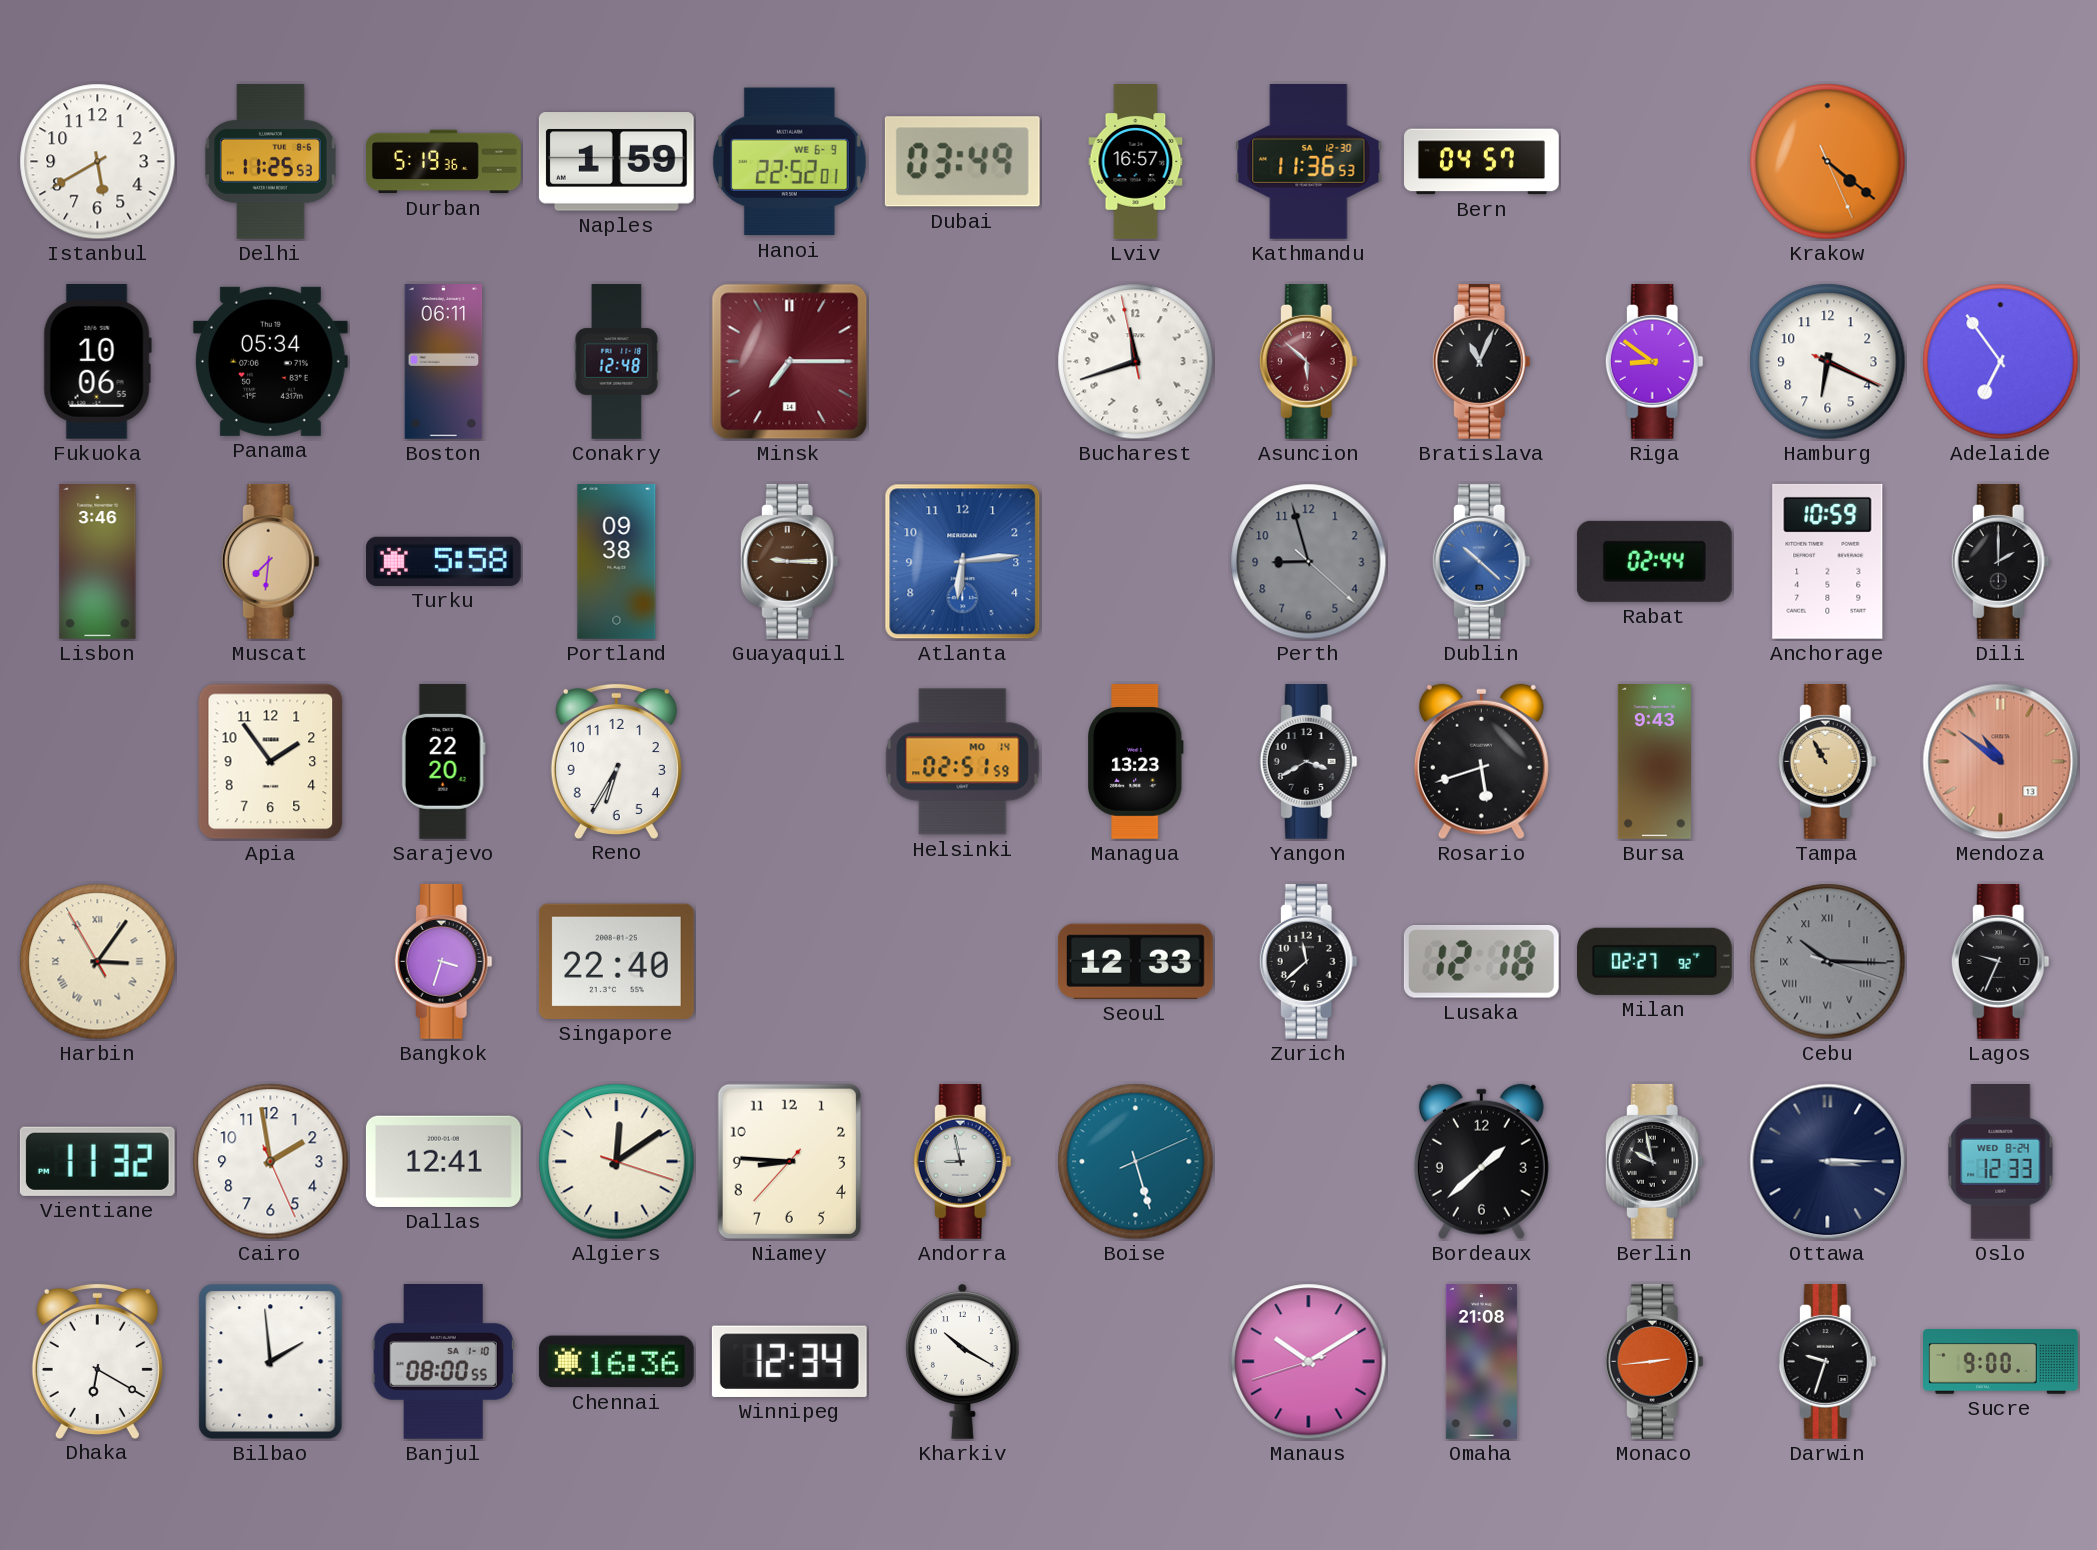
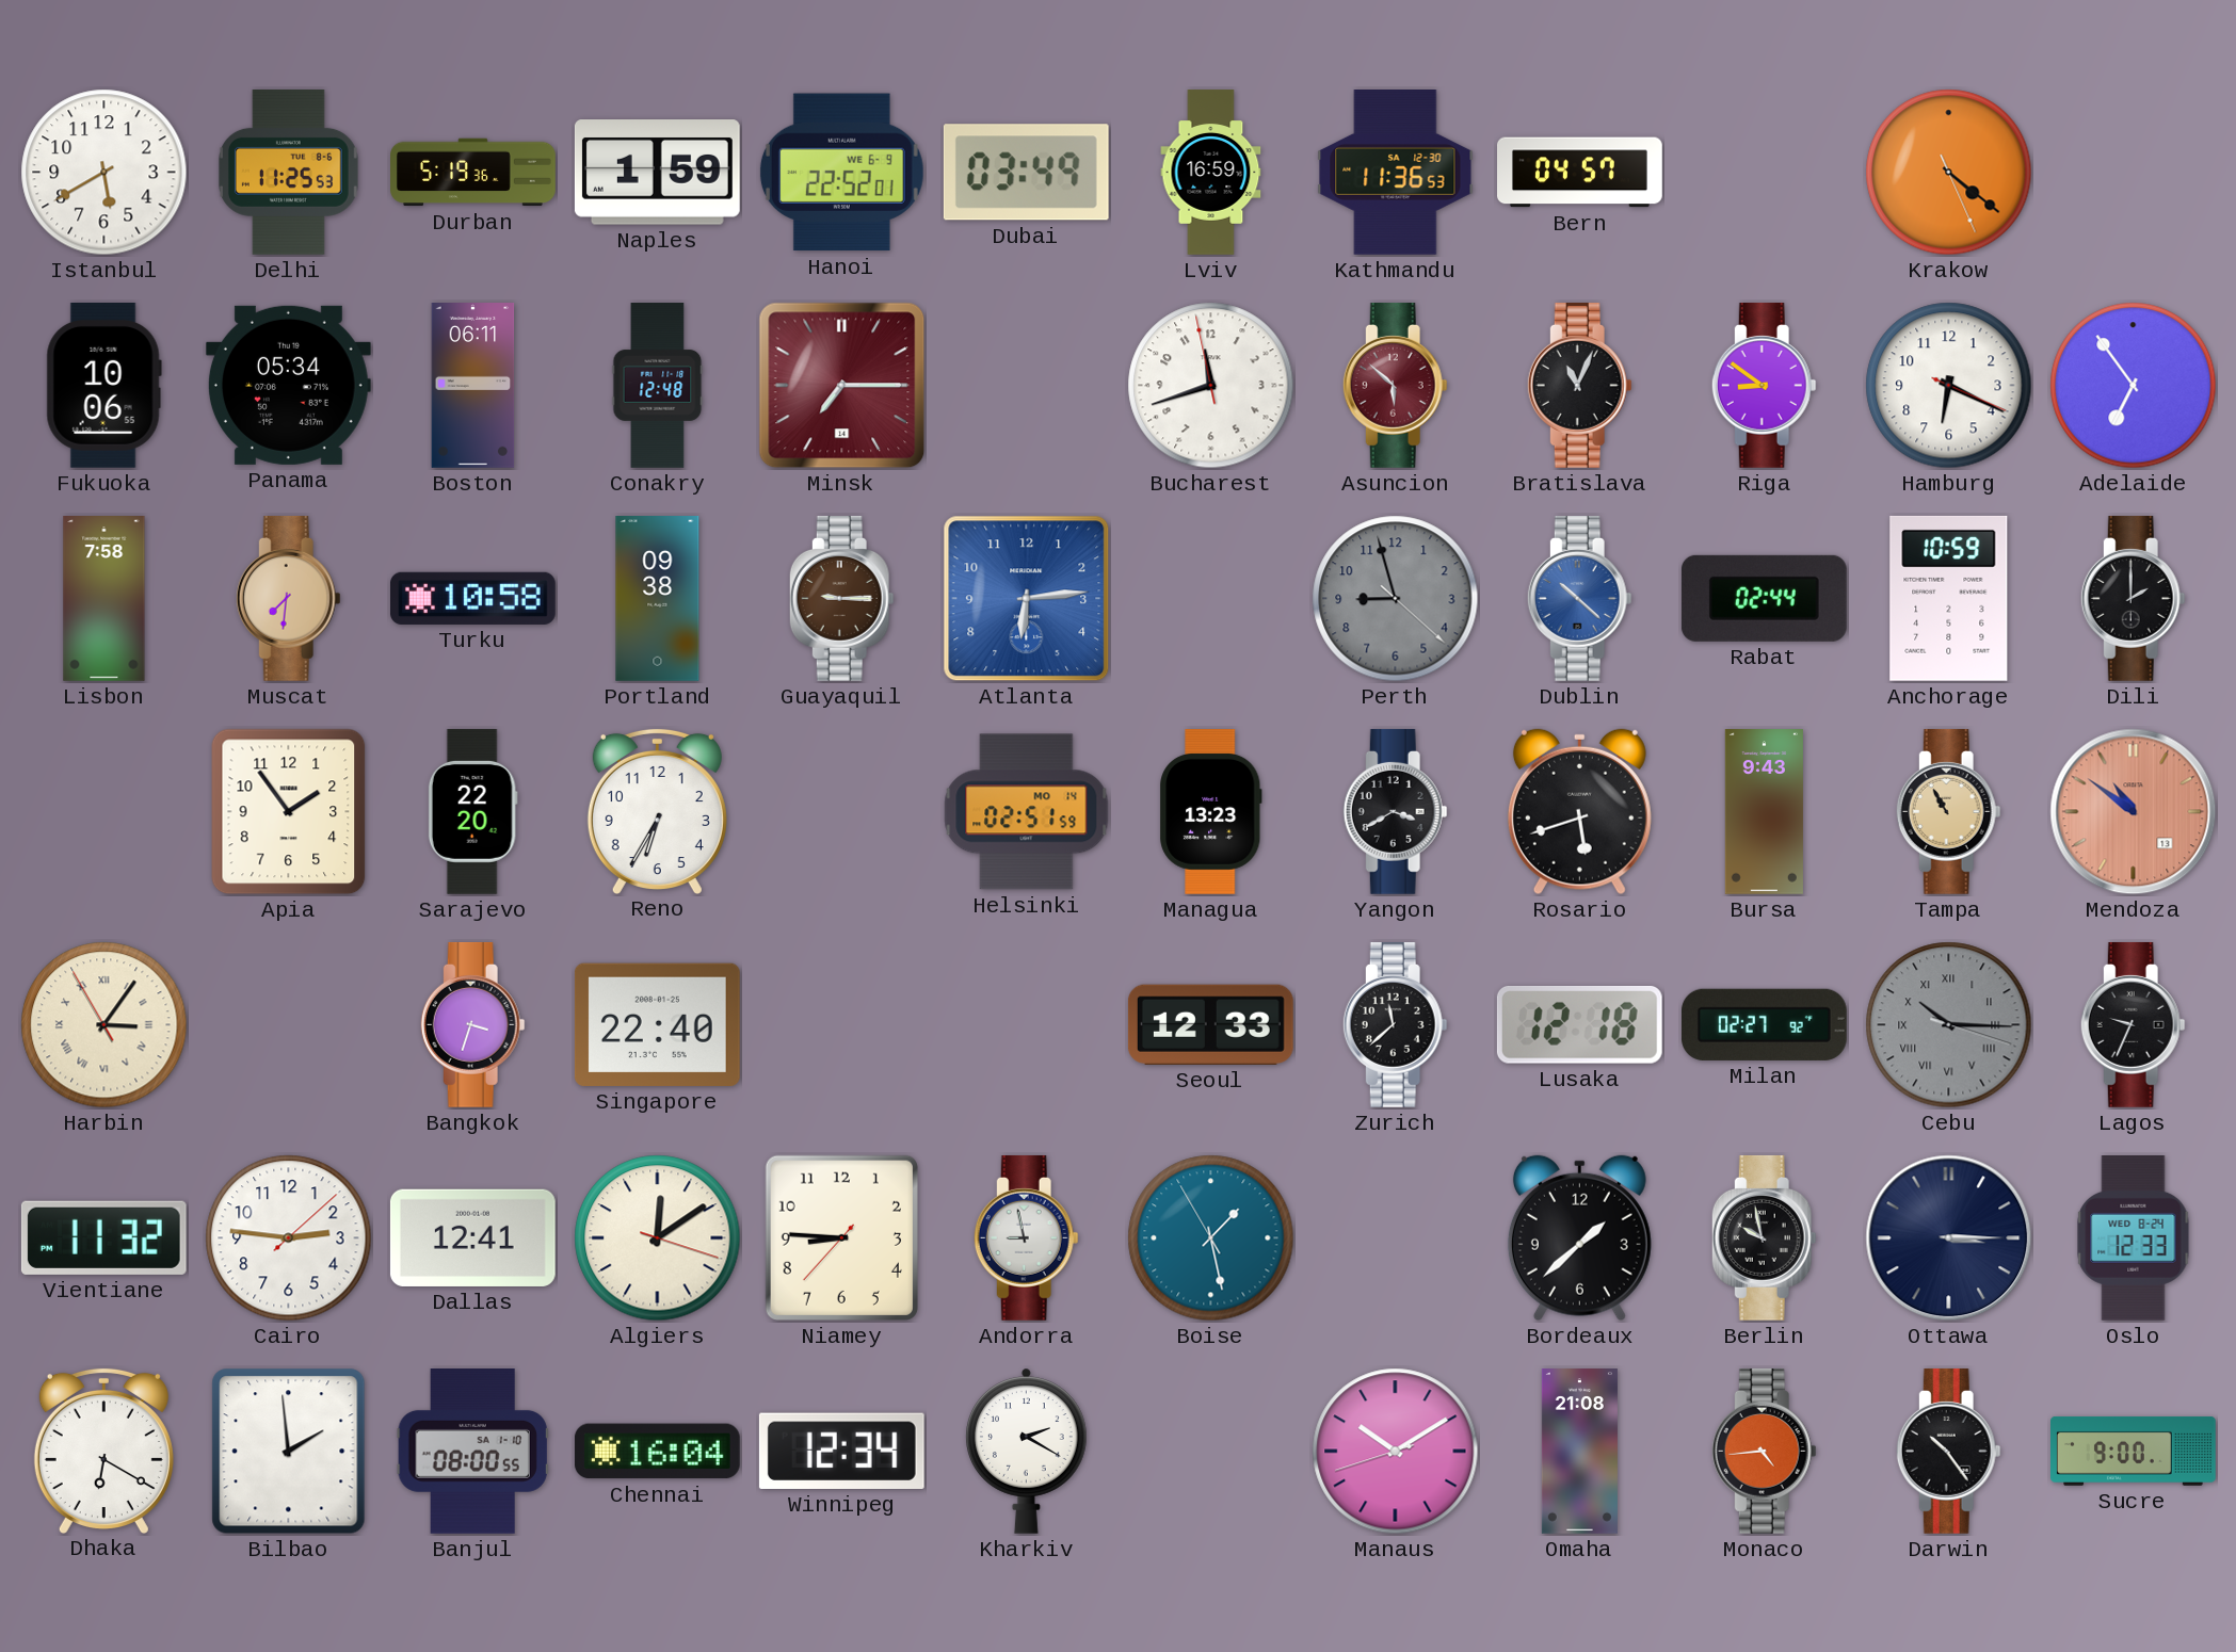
Lviv: 16:57 -> 16:59 (1211, 173)
Lisbon: 3:46 -> 7:58 (104, 599)
Turku: 5:58 -> 10:58 (473, 598)
Cairo: 1:58 -> 2:46 (289, 1238)
Boise: 5:27 -> 1:27 (1211, 1238)
Chennai: 16:36 -> 16:04 (657, 1452)
Kharkiv: 10:20 -> 2:20 (1027, 1451)
Monaco: 2:44 -> 4:44 (1764, 1451)
Darwin: 9:33 -> 10:24 (1948, 1451)
